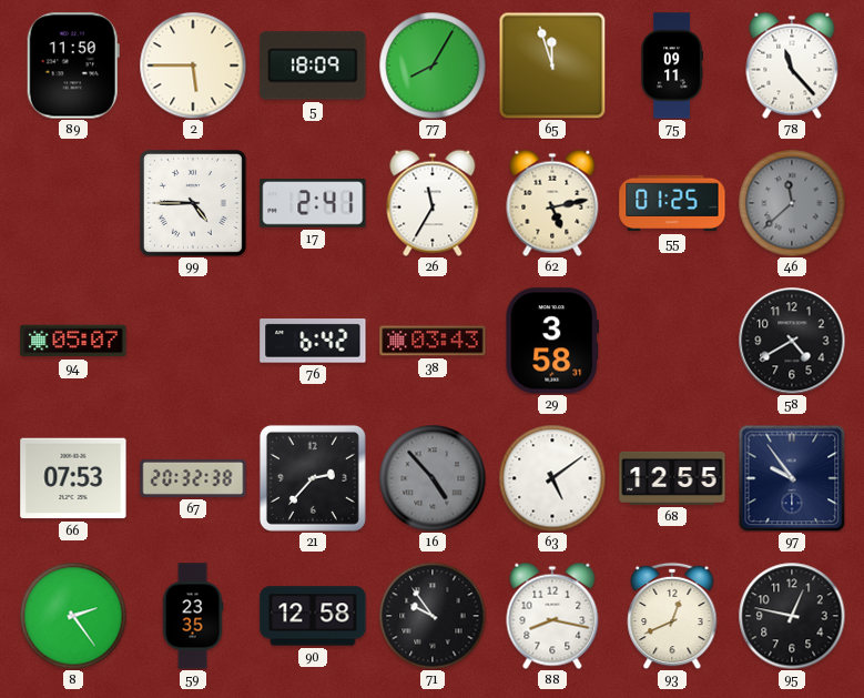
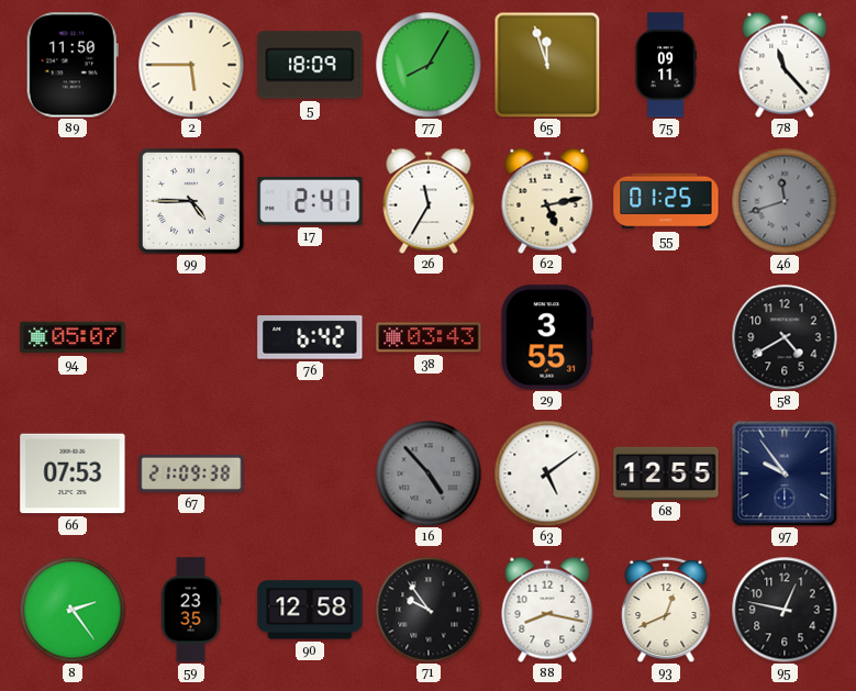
46: 11:38 -> 11:42 (785, 201)
29: 3:58 -> 3:55 (547, 337)
67: 20:32 -> 21:09 (191, 473)
21: 2:37 -> none (313, 478)
